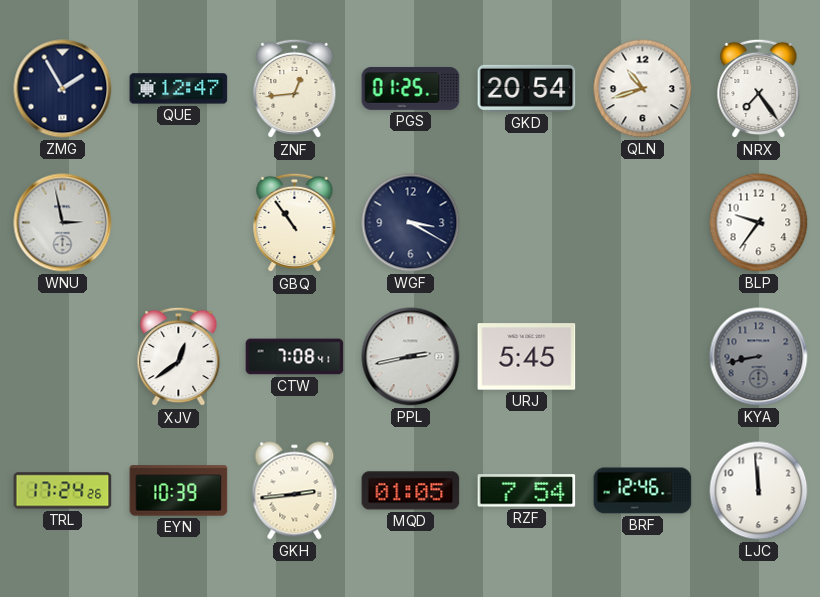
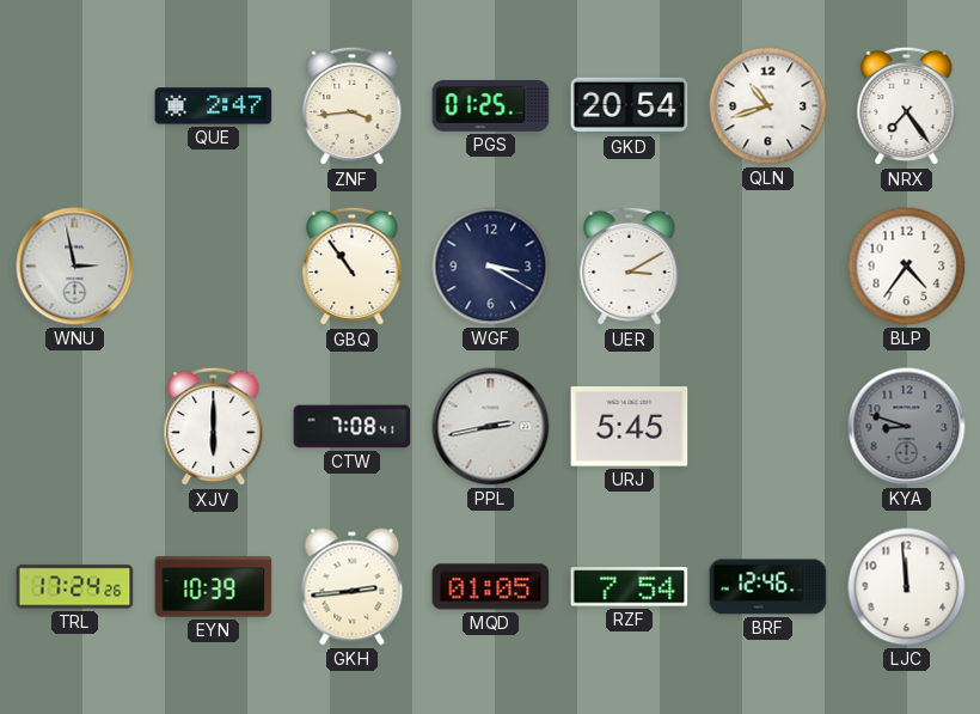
ZMG: 1:55 -> none (63, 89)
QUE: 12:47 -> 2:47 (214, 106)
ZNF: 12:44 -> 3:44 (353, 106)
UER: none -> 3:10 (630, 267)
BLP: 9:36 -> 4:36 (907, 267)
XJV: 12:39 -> 6:00 (214, 427)
KYA: 8:43 -> 8:48 (907, 427)
